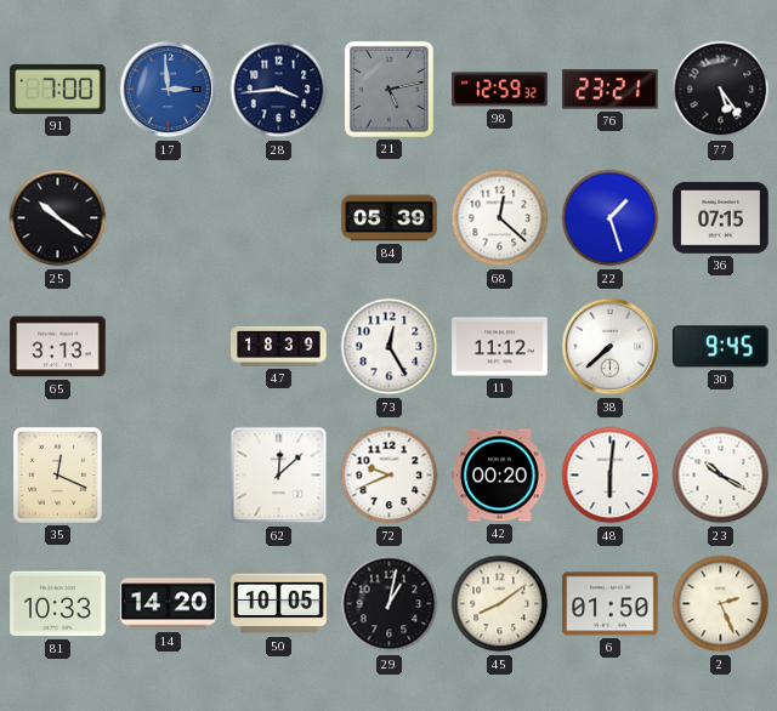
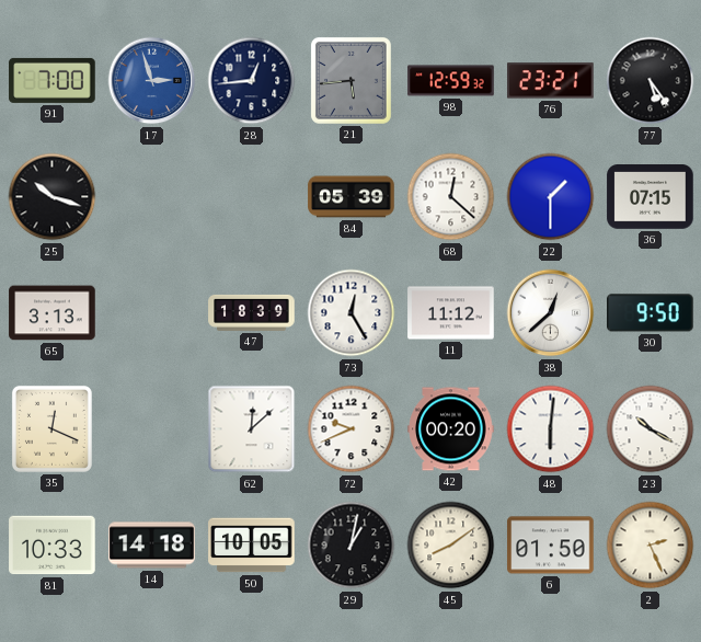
17: 2:59 -> 2:57 (152, 81)
28: 3:44 -> 12:44 (252, 81)
21: 5:13 -> 5:44 (350, 80)
25: 10:21 -> 10:18 (53, 197)
22: 1:27 -> 1:30 (551, 197)
38: 7:38 -> 12:38 (551, 313)
30: 9:45 -> 9:50 (651, 313)
14: 14:20 -> 14:18 (152, 546)
